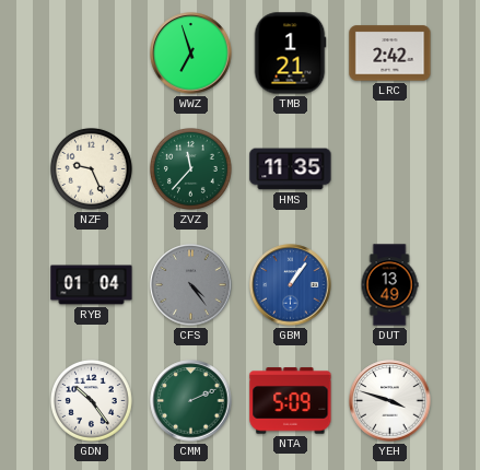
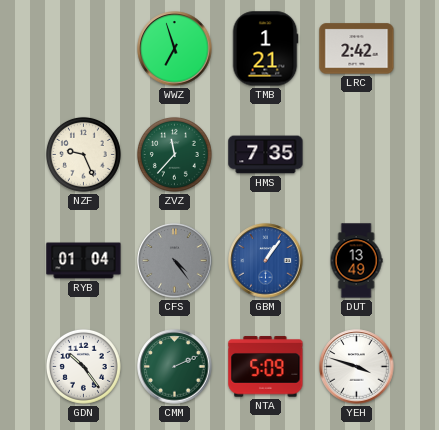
HMS: 11:35 -> 7:35 (266, 155)
